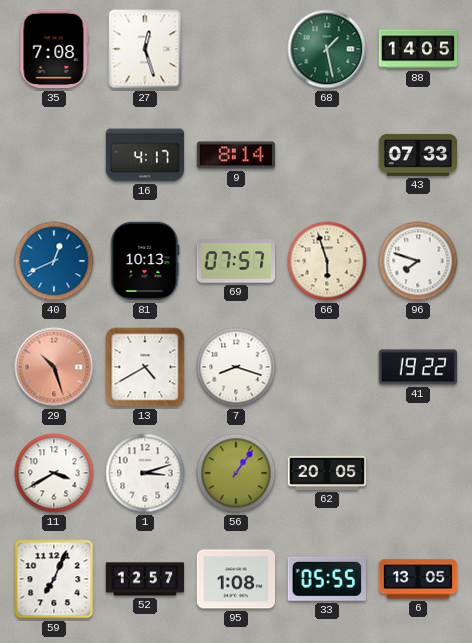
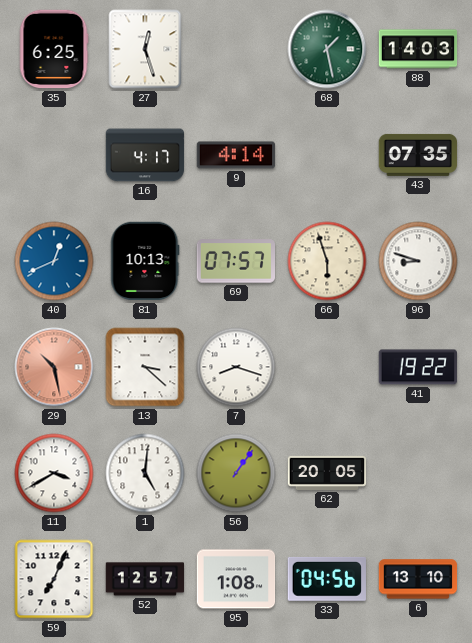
35: 7:08 -> 6:25 (54, 49)
88: 14:05 -> 14:03 (418, 49)
9: 8:14 -> 4:14 (236, 155)
43: 07:33 -> 07:35 (418, 155)
96: 7:48 -> 8:48 (418, 261)
29: 10:27 -> 10:28 (54, 367)
13: 4:40 -> 3:22 (145, 367)
1: 3:12 -> 5:01 (145, 473)
33: 05:55 -> 04:56 (327, 579)
6: 13:05 -> 13:10 (418, 579)
